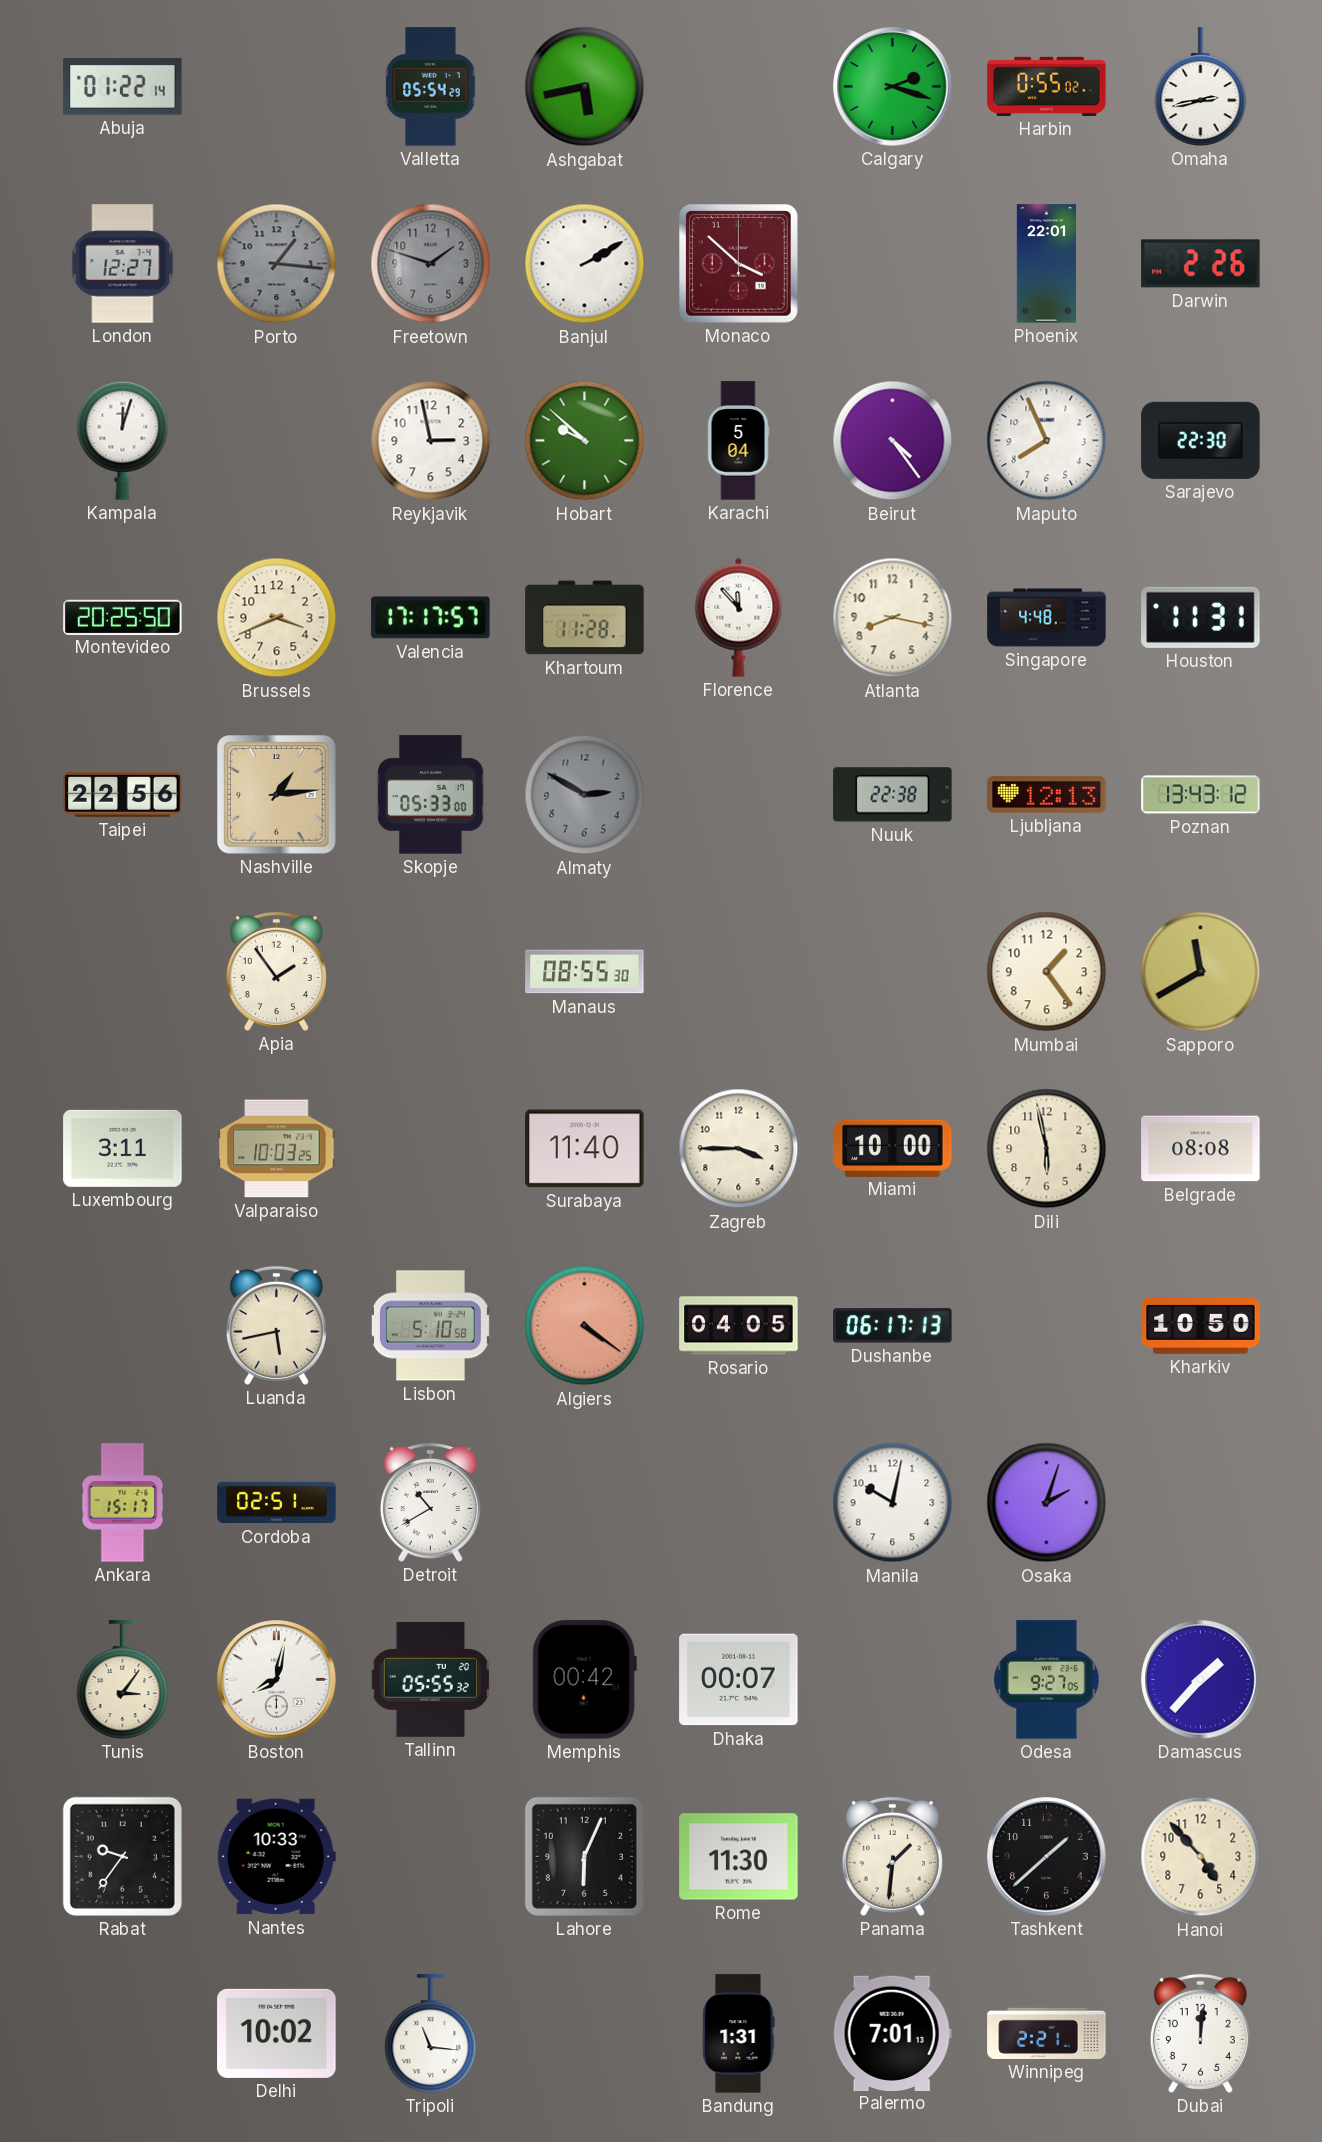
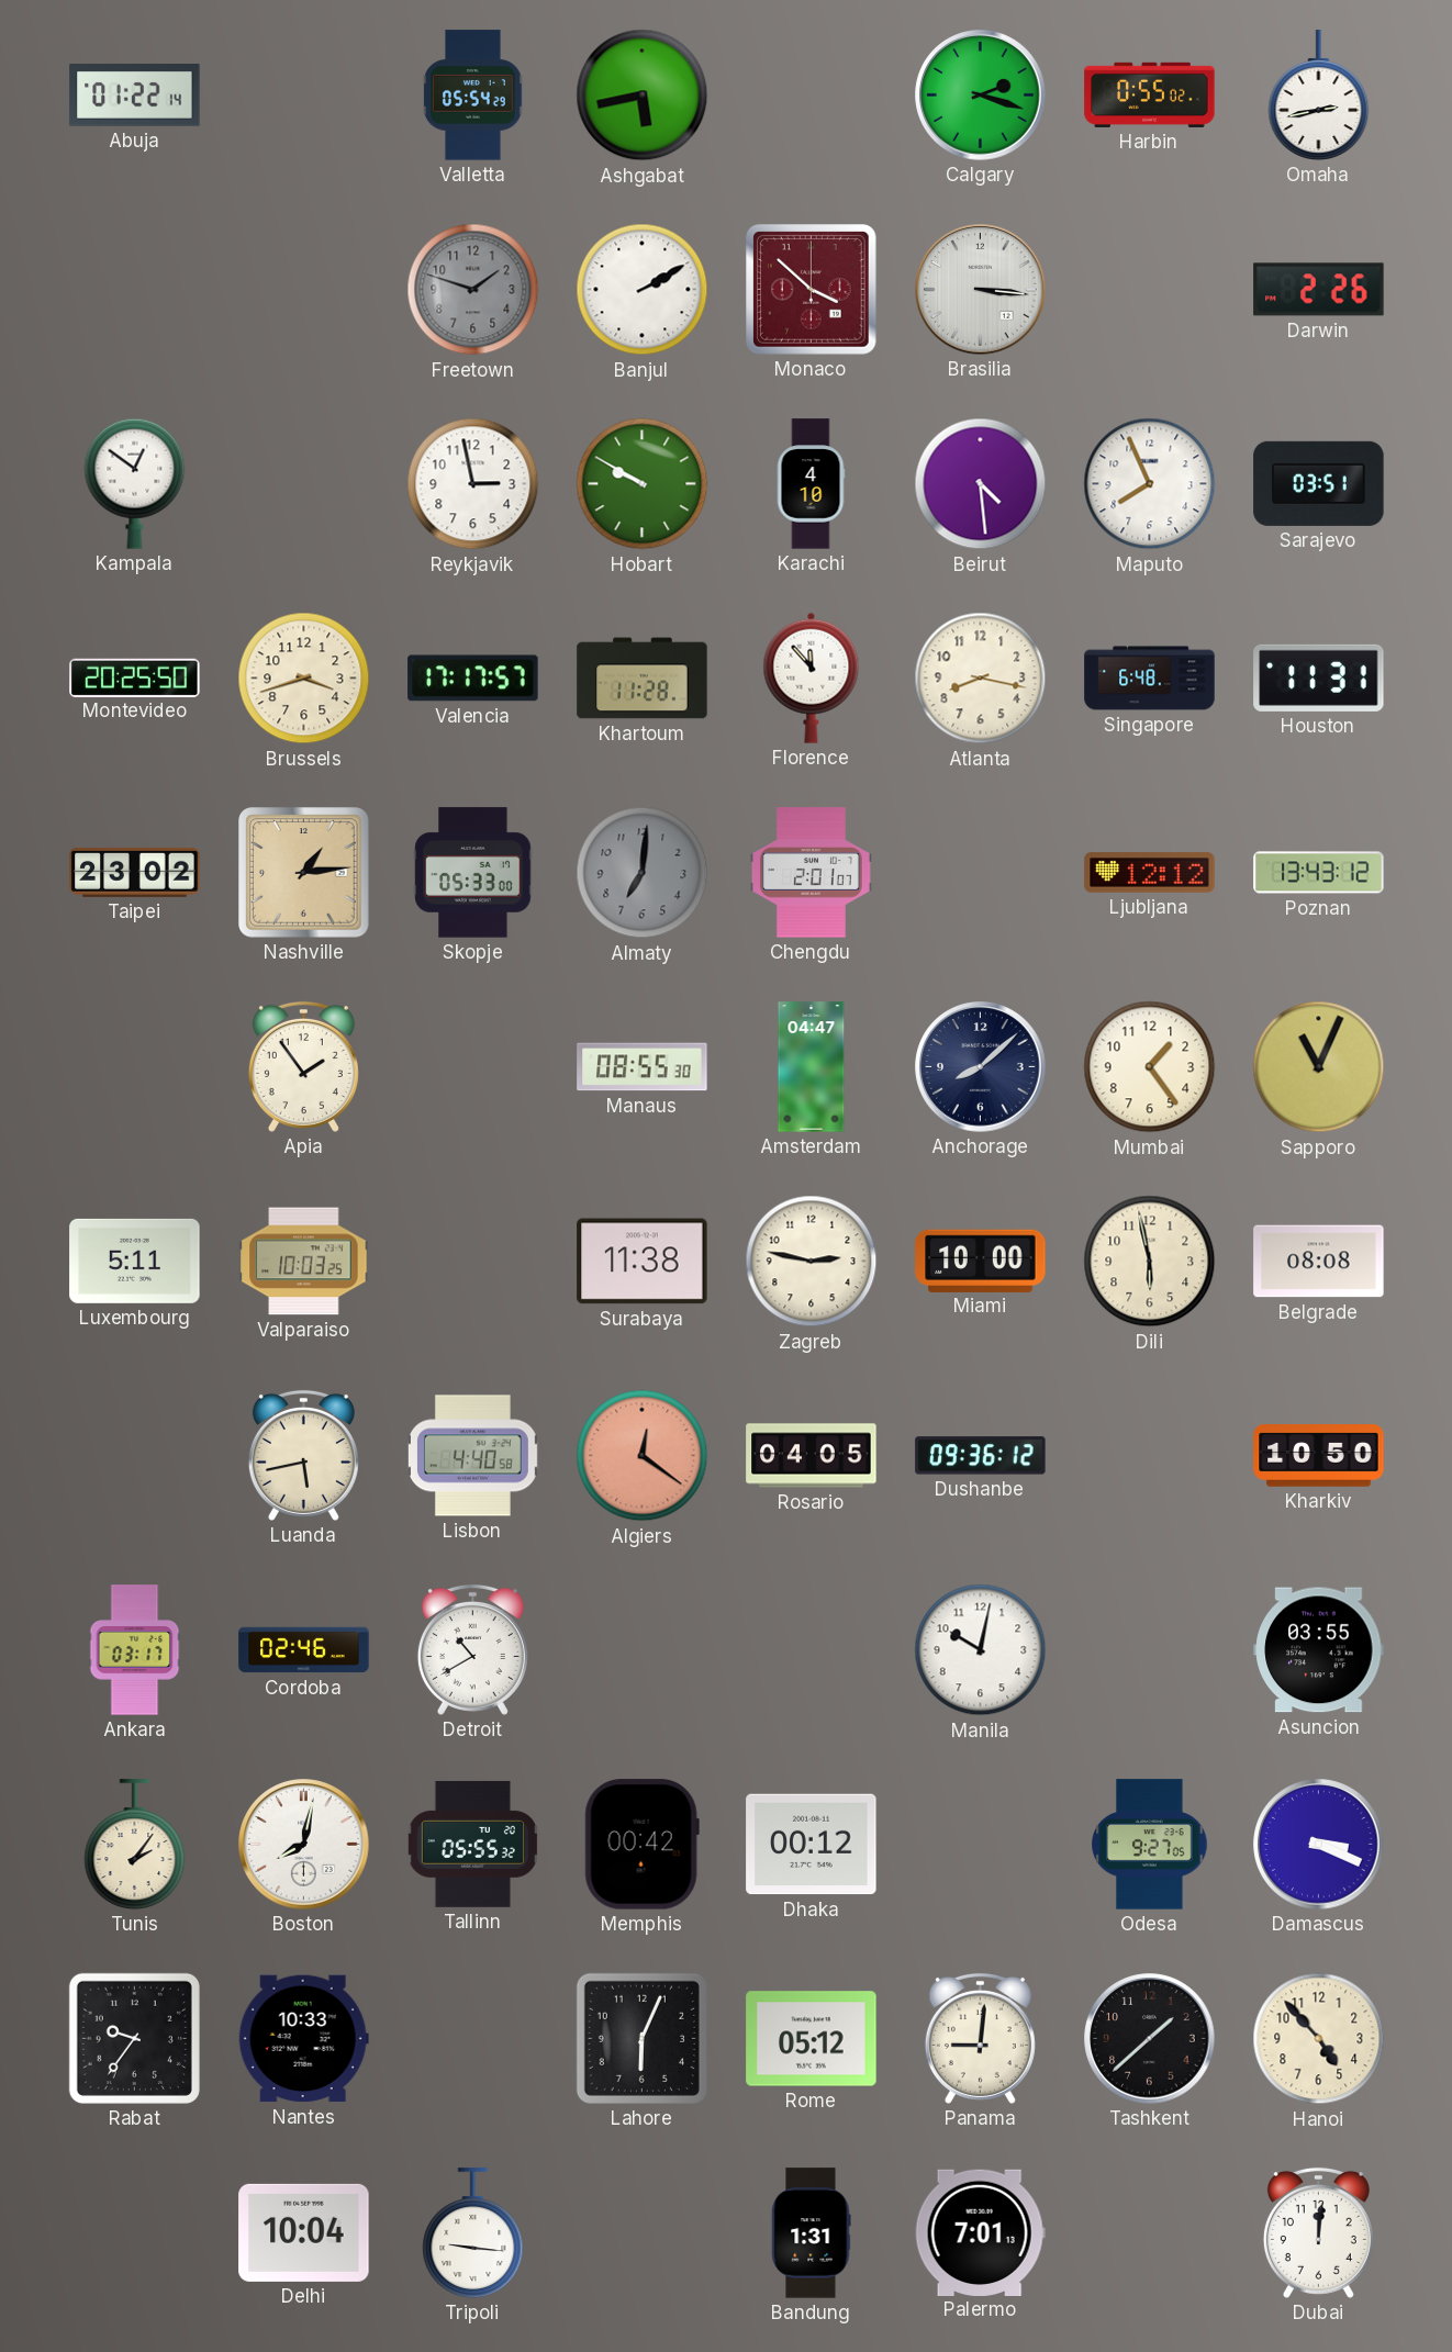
London: 12:27 -> none (123, 264)
Porto: 1:16 -> none (277, 264)
Brasilia: none -> 3:16 (981, 290)
Phoenix: 22:01 -> none (1047, 264)
Kampala: 12:03 -> 12:51 (135, 483)
Hobart: 9:52 -> 9:50 (643, 484)
Karachi: 5:04 -> 4:10 (811, 484)
Beirut: 4:24 -> 4:29 (981, 484)
Sarajevo: 22:30 -> 03:51 (1319, 483)
Brussels: 3:41 -> 3:42 (304, 679)
Singapore: 4:48 -> 6:48 (1150, 679)
Taipei: 22:56 -> 23:02 (135, 872)
Almaty: 2:50 -> 7:01 (643, 873)
Chengdu: none -> 2:01 (811, 873)
Nuuk: 22:38 -> none (893, 795)
Ljubljana: 12:13 -> 12:12 (1150, 873)
Amsterdam: none -> 04:47 (812, 1067)
Anchorage: none -> 8:08 (981, 1067)
Sapporo: 11:40 -> 11:04 (1319, 1067)
Luxembourg: 3:11 -> 5:11 (135, 1261)
Surabaya: 11:40 -> 11:38 (643, 1262)
Zagreb: 3:45 -> 2:47 (812, 1262)
Lisbon: 5:10 -> 4:40 (472, 1456)
Algiers: 4:21 -> 12:21 (643, 1456)
Dushanbe: 06:17 -> 09:36 (981, 1456)
Ankara: 15:17 -> 03:17 (135, 1650)
Cordoba: 02:51 -> 02:46 (304, 1650)
Osaka: 2:03 -> none (1047, 1503)
Asuncion: none -> 03:55 (1319, 1650)
Tunis: 3:06 -> 2:06 (135, 1845)
Dhaka: 00:07 -> 00:12 (812, 1845)
Damascus: 1:37 -> 3:19 (1319, 1845)
Rome: 11:30 -> 05:12 (812, 2039)
Panama: 1:31 -> 9:01 (980, 2038)
Delhi: 10:02 -> 10:04 (304, 2232)
Tripoli: 11:16 -> 9:16 (473, 2233)
Winnipeg: 2:21 -> none (1047, 2033)
